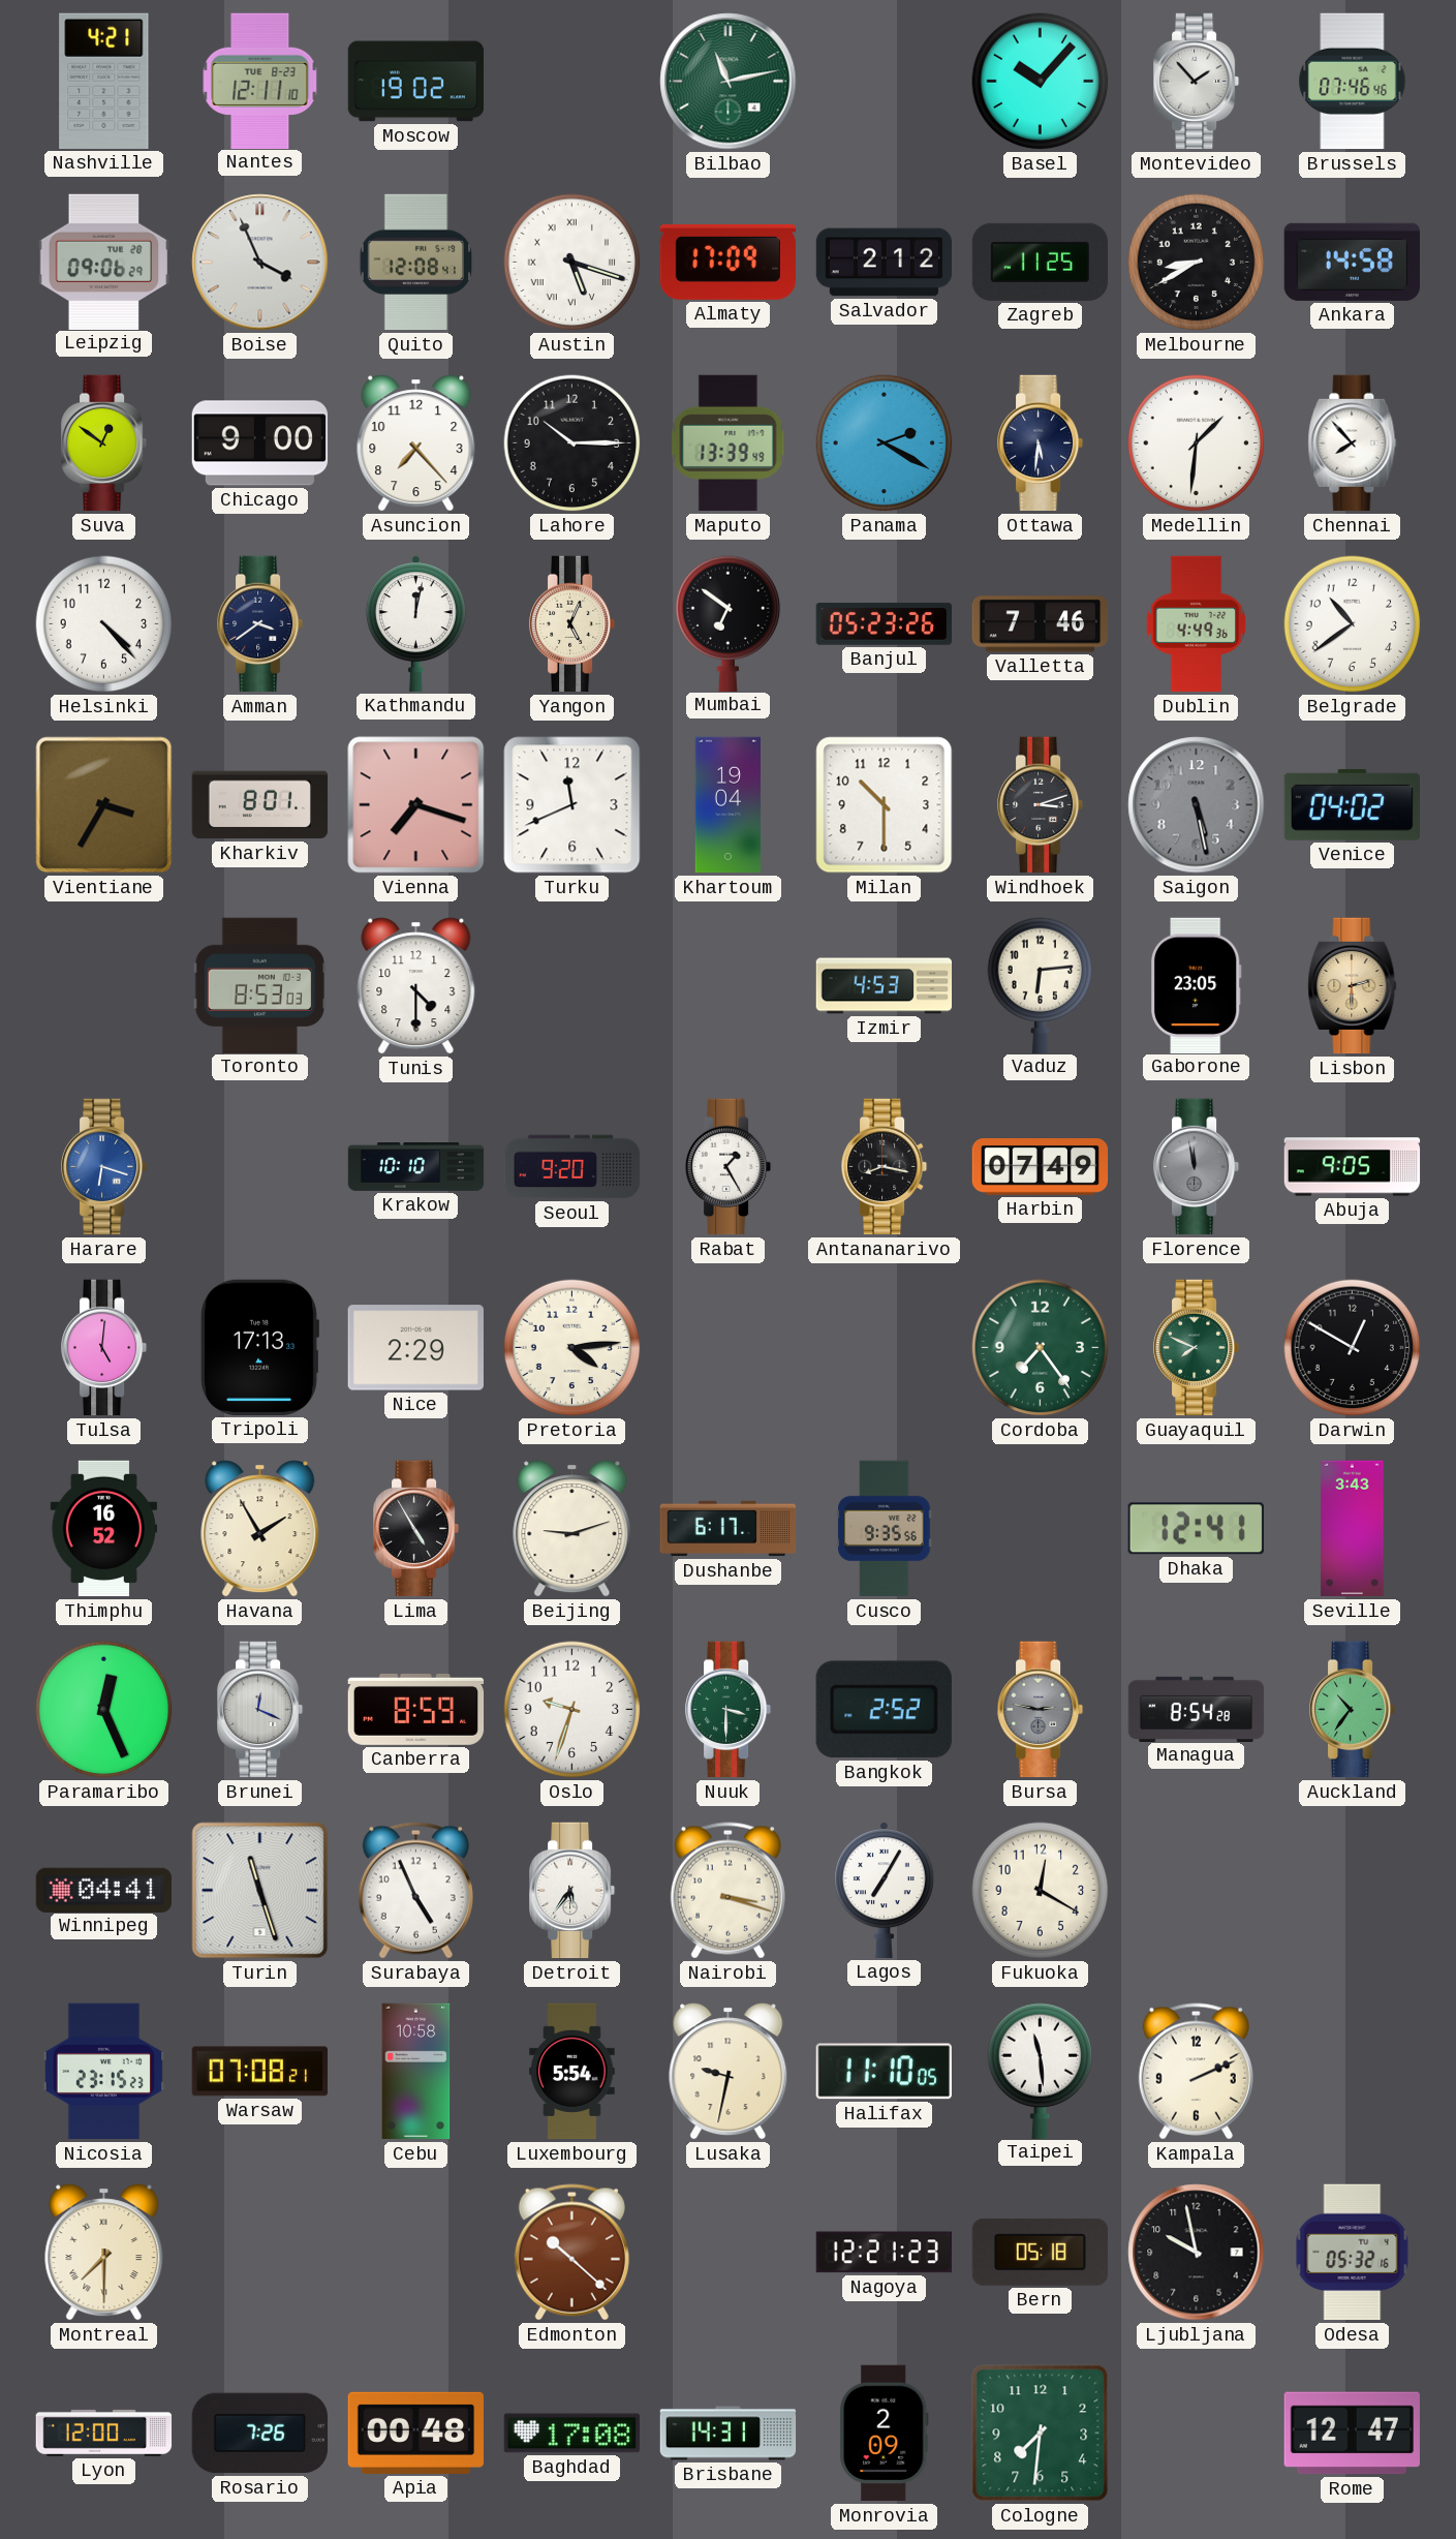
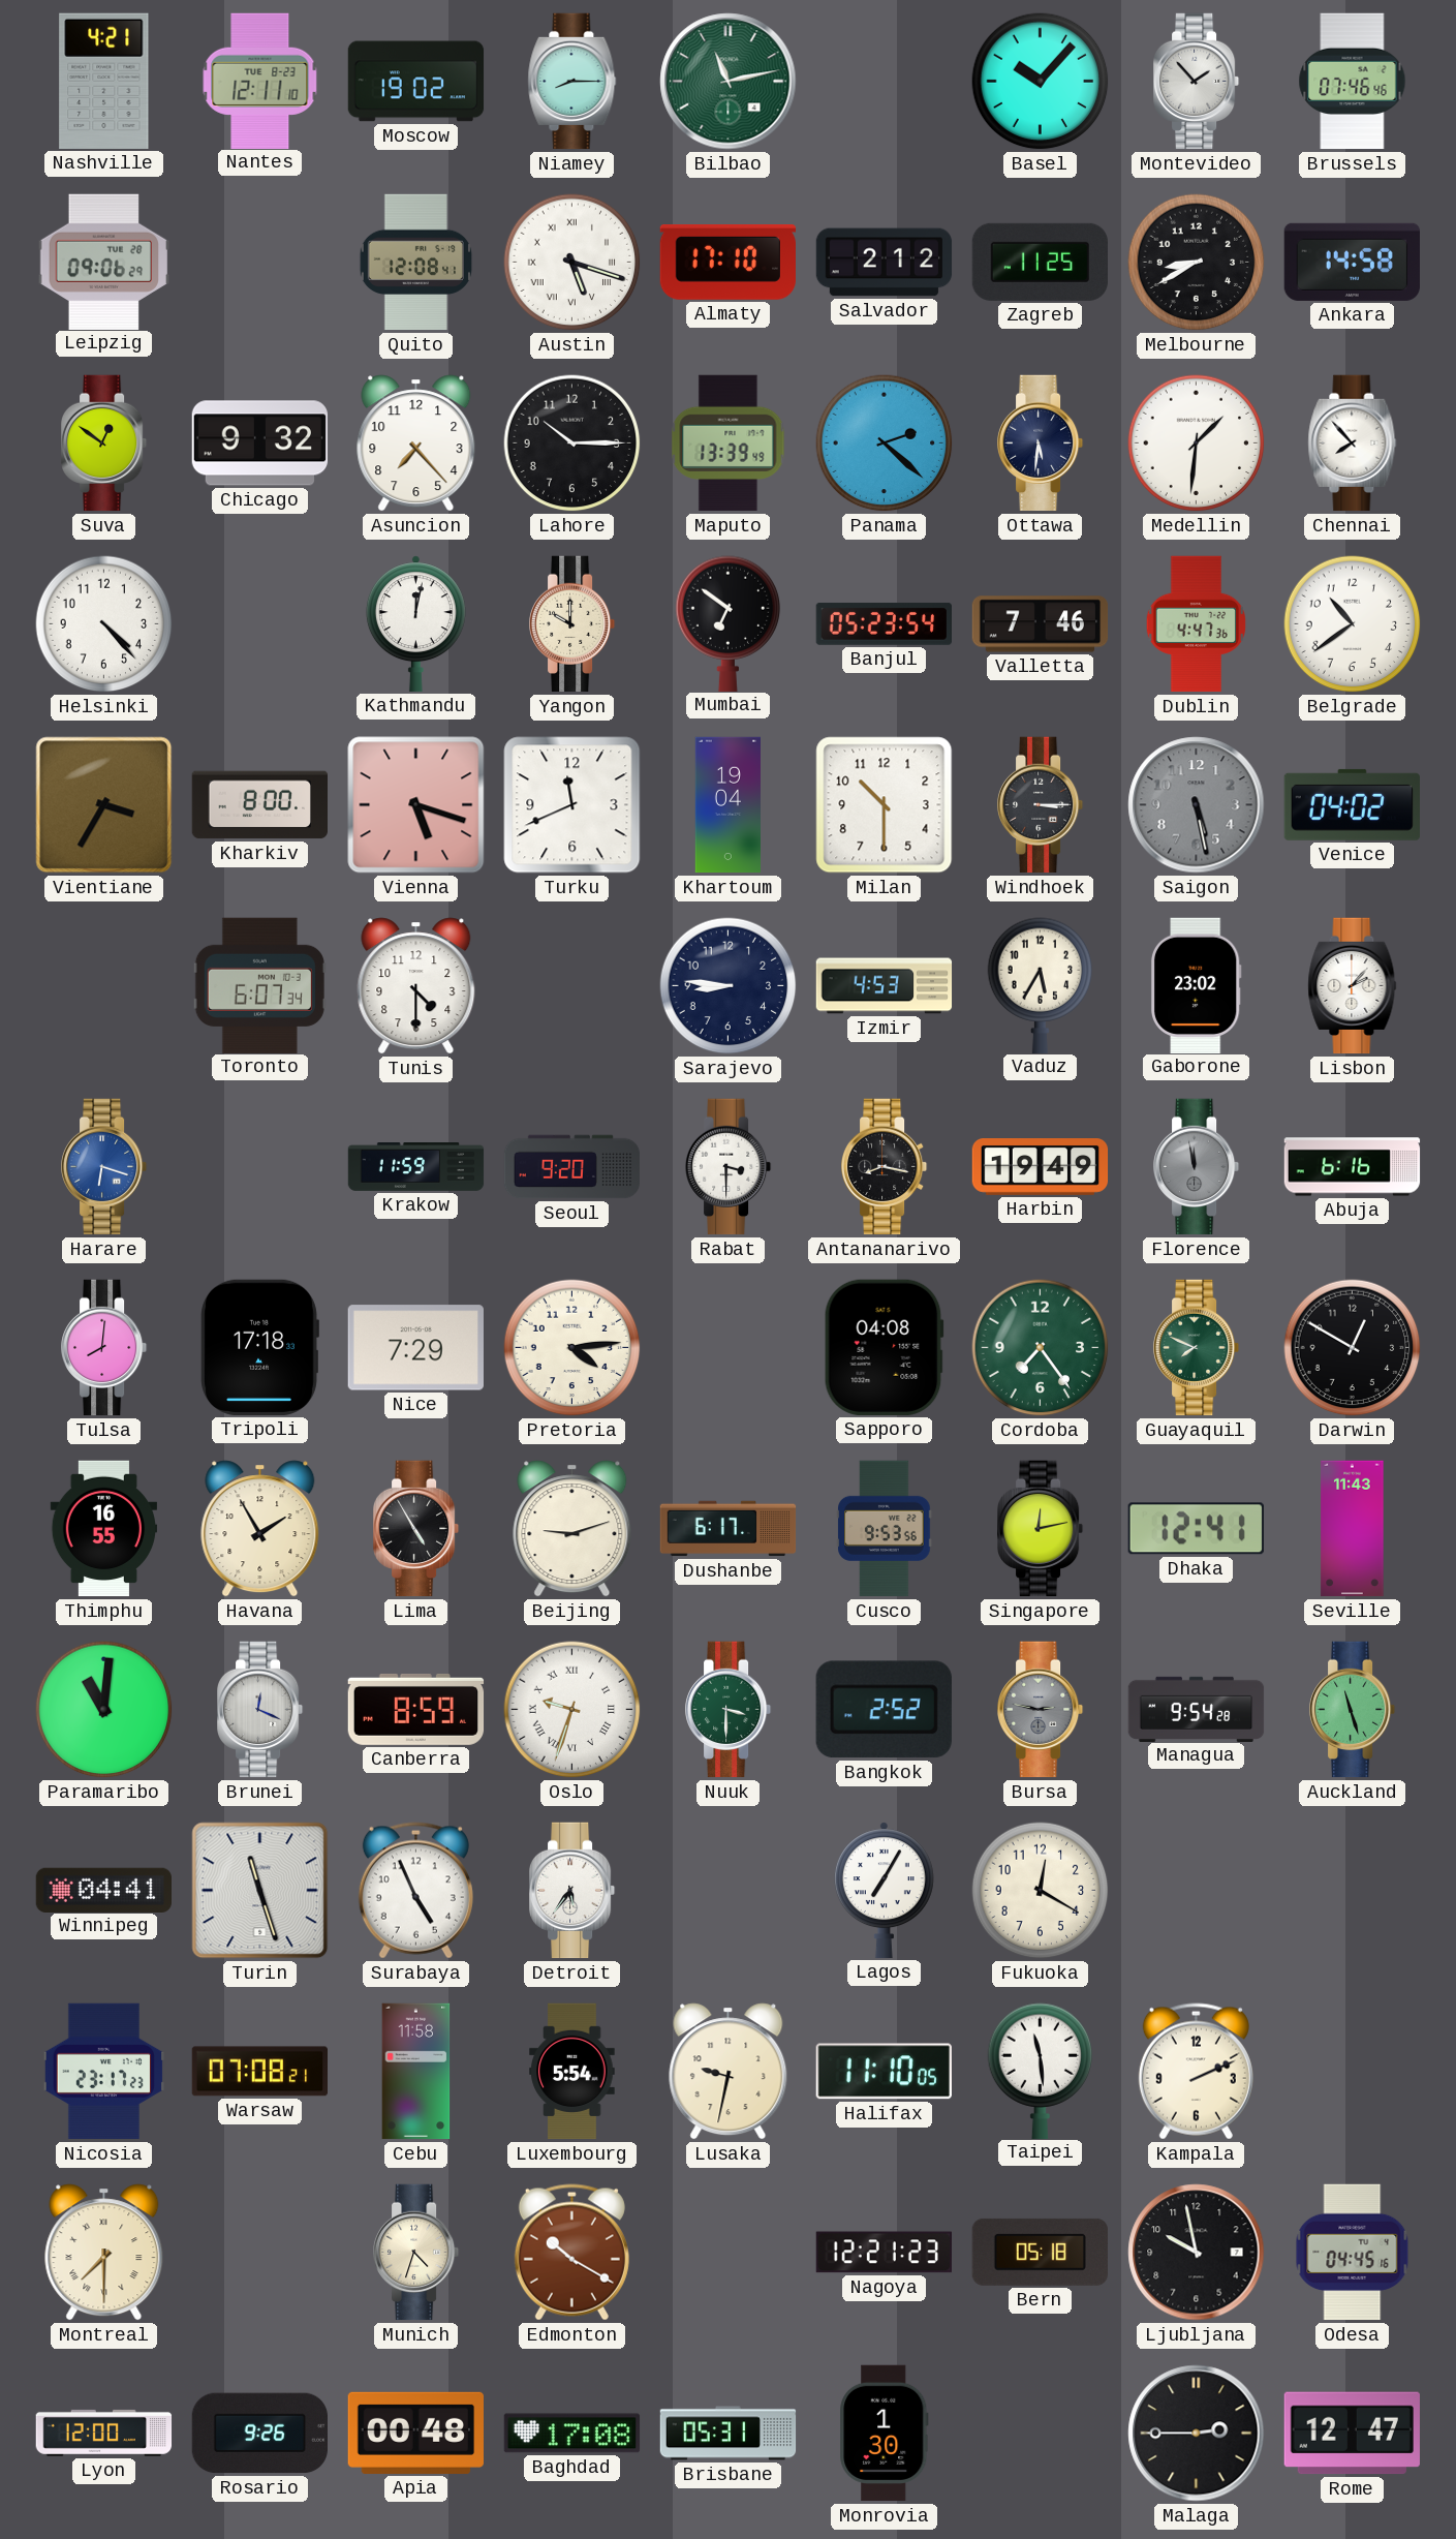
Niamey: none -> 8:15 (572, 82)
Boise: 3:56 -> none (260, 263)
Almaty: 17:09 -> 17:10 (727, 263)
Chicago: 9:00 -> 9:32 (260, 443)
Panama: 2:20 -> 2:22 (885, 443)
Amman: 3:39 -> none (260, 624)
Yangon: 5:04 -> 10:00 (572, 624)
Banjul: 05:23:26 -> 05:23:54 (884, 623)
Dublin: 4:49 -> 4:47 (1196, 624)
Kharkiv: 8:01 -> 8:00 (260, 805)
Vienna: 7:18 -> 5:18 (416, 805)
Windhoek: 3:12 -> 3:15 (1041, 805)
Toronto: 8:53 -> 6:07 (259, 985)
Sarajevo: none -> 8:46 (729, 986)
Vaduz: 6:14 -> 5:35 (1041, 985)
Gaborone: 23:05 -> 23:02 (1196, 985)
Lisbon: 2:30 -> 2:07 (1353, 986)
Lisbon dial: champagne -> white (1353, 986)
Krakow: 10:10 -> 11:59 (416, 1167)
Rabat: 1:25 -> 3:30 (729, 1167)
Harbin: 07:49 -> 19:49 (1041, 1167)
Abuja: 9:05 -> 6:16 (1353, 1167)
Tulsa: 5:01 -> 8:01 (104, 1348)
Tripoli: 17:13 -> 17:18 (259, 1347)
Nice: 2:29 -> 7:29 (415, 1348)
Sapporo: none -> 04:08 (884, 1347)
Thimphu: 16:52 -> 16:55 (104, 1529)
Cusco: 9:35 -> 9:53 (885, 1529)
Singapore: none -> 12:13 (1041, 1529)
Seville: 3:43 -> 11:43 (1353, 1529)
Paramaribo: 12:26 -> 11:01 (104, 1710)
Oslo numerals: Arabic -> Roman (572, 1710)
Managua: 8:54 -> 9:54 (1197, 1709)
Auckland: 10:36 -> 11:27 (1353, 1710)
Nairobi: 3:18 -> none (727, 1891)
Nicosia: 23:15 -> 23:17 (103, 2072)
Cebu: 10:58 -> 11:58 (416, 2072)
Munich: none -> 4:33 (416, 2253)
Edmonton: 10:22 -> 10:20 (571, 2253)
Odesa: 05:32 -> 04:45 (1353, 2253)
Rosario: 7:26 -> 9:26 (259, 2434)
Brisbane: 14:31 -> 05:31 (729, 2434)
Monrovia: 2:09 -> 1:30 (885, 2434)
Cologne: 7:31 -> none (1041, 2434)
Malaga: none -> 2:45 (1197, 2434)
